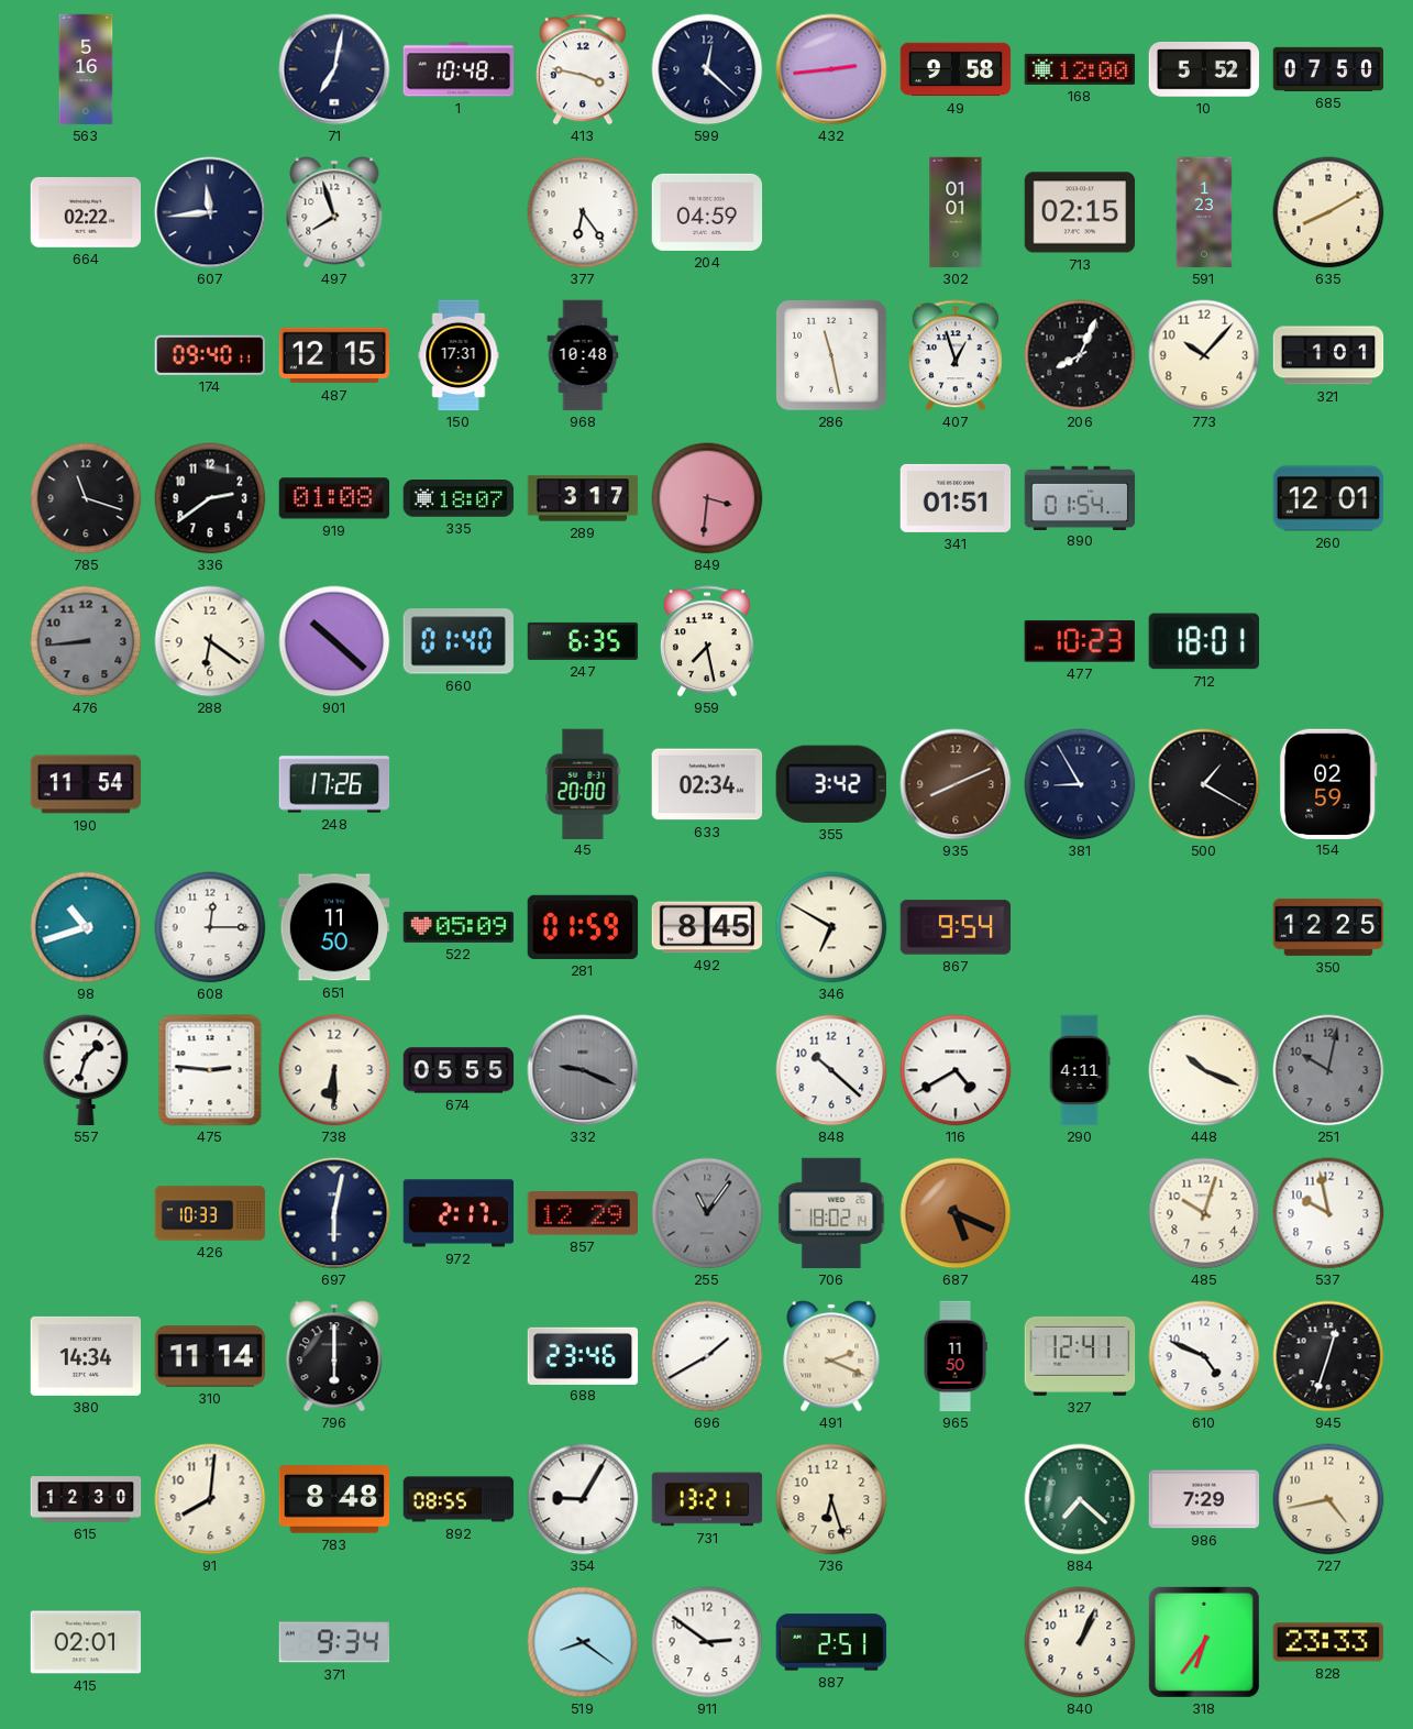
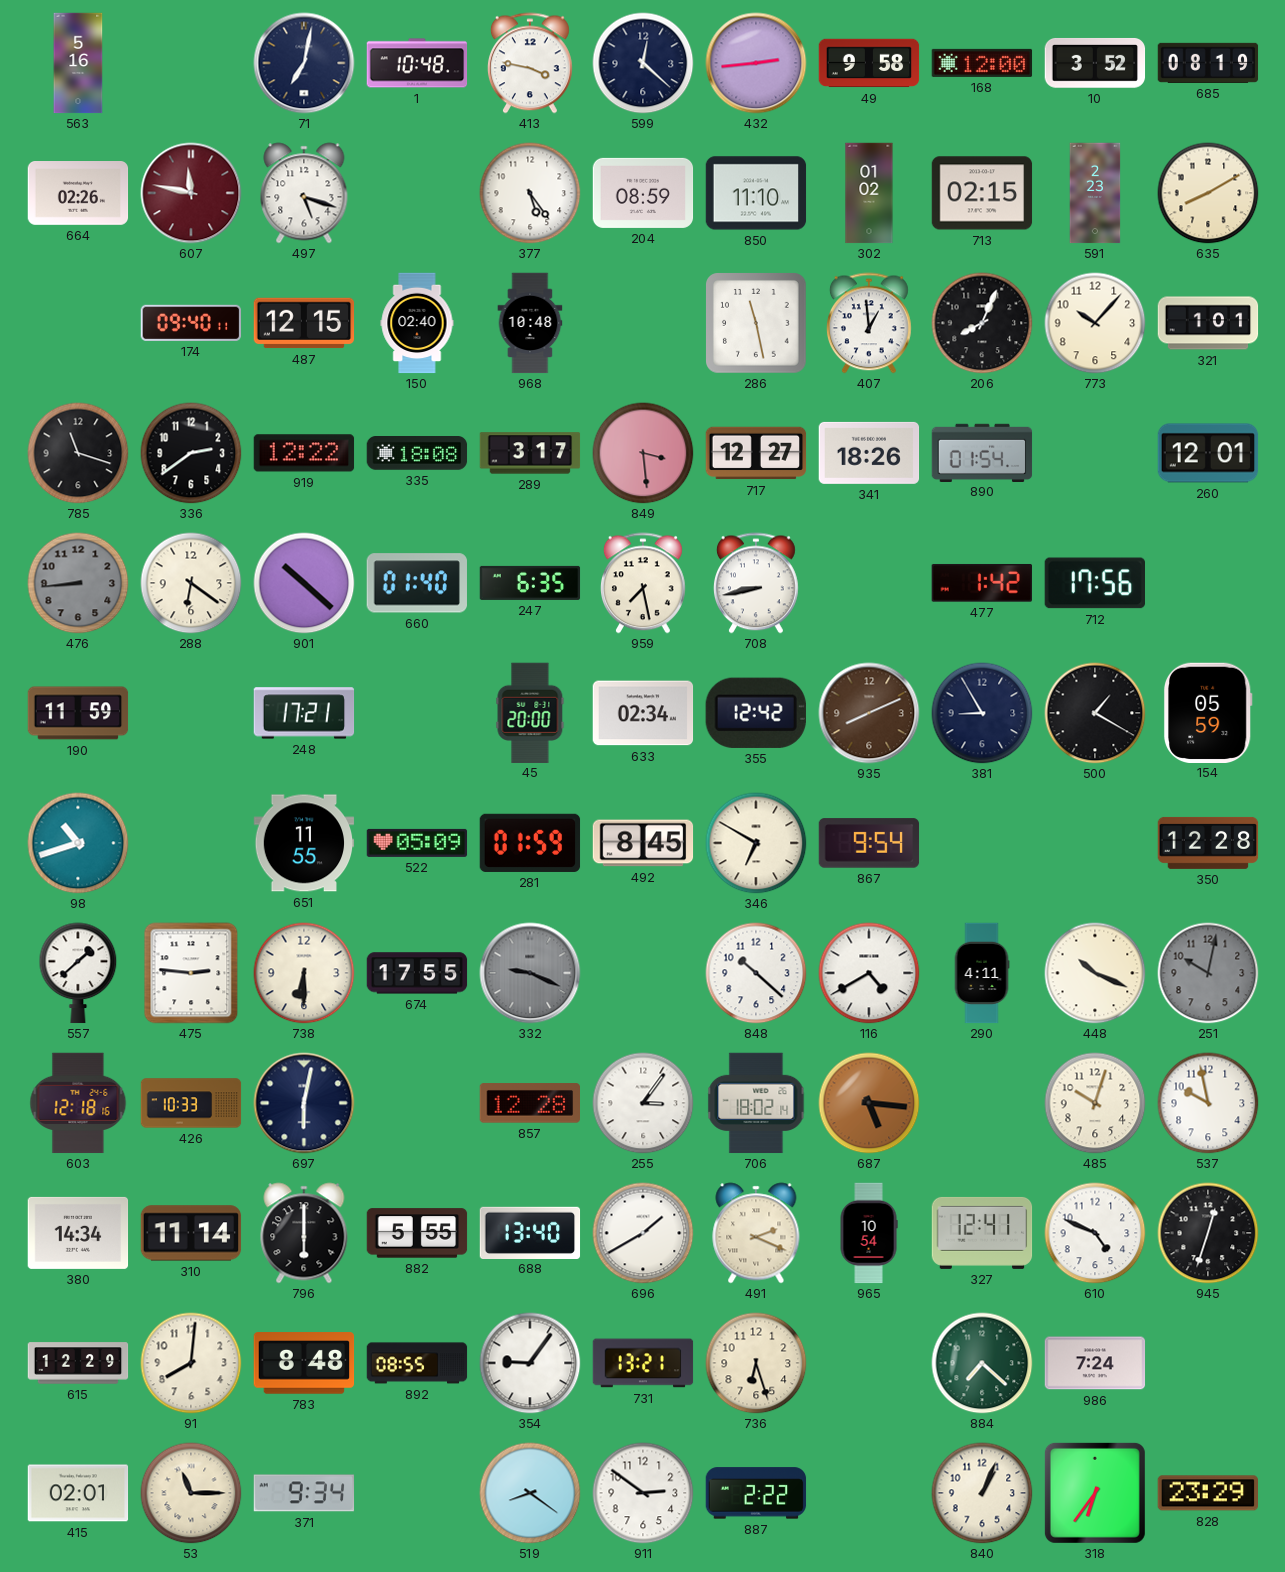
10: 5:52 -> 3:52 (1095, 63)
685: 07:50 -> 08:19 (1208, 63)
664: 02:22 -> 02:26 (78, 194)
607: 11:44 -> 11:47 (191, 193)
607 dial: navy -> burgundy (191, 193)
497: 7:57 -> 5:18 (304, 193)
377: 6:24 -> 5:24 (530, 193)
204: 04:59 -> 08:59 (643, 193)
850: none -> 11:10 (756, 193)
302: 01:01 -> 01:02 (869, 193)
591: 1:23 -> 2:23 (1095, 193)
150: 17:31 -> 02:40 (417, 323)
407: 12:57 -> 12:59 (869, 323)
919: 01:08 -> 12:22 (304, 453)
335: 18:07 -> 18:08 (417, 454)
849: 3:31 -> 3:29 (643, 453)
717: none -> 12:27 (756, 453)
341: 01:51 -> 18:26 (869, 453)
708: none -> 8:43 (756, 583)
477: 10:23 -> 1:42 (982, 583)
712: 18:01 -> 17:56 (1094, 583)
190: 11:54 -> 11:59 (78, 713)
248: 17:26 -> 17:21 (304, 713)
355: 3:42 -> 12:42 (756, 713)
154: 02:59 -> 05:59 (1208, 712)
608: 12:15 -> none (210, 927)
651: 11:50 -> 11:55 (304, 843)
350: 12:25 -> 12:28 (1208, 843)
557: 1:33 -> 1:38 (78, 973)
674: 05:55 -> 17:55 (417, 973)
603: none -> 12:18 (78, 1103)
972: 2:17 -> none (459, 1213)
857: 12:29 -> 12:28 (529, 1103)
255: 11:06 -> 3:06 (643, 1103)
255 dial: grey -> white (643, 1103)
687: 5:19 -> 5:16 (869, 1103)
882: none -> 5:55 (417, 1233)
688: 23:46 -> 13:40 (530, 1232)
965: 11:50 -> 10:54 (869, 1233)
615: 12:30 -> 12:29 (78, 1363)
354: 9:05 -> 9:06 (530, 1363)
986: 7:29 -> 7:24 (1095, 1363)
727: 4:43 -> none (1328, 1499)
53: none -> 11:15 (191, 1493)
887: 2:51 -> 2:22 (756, 1493)
828: 23:33 -> 23:29 (1207, 1493)
